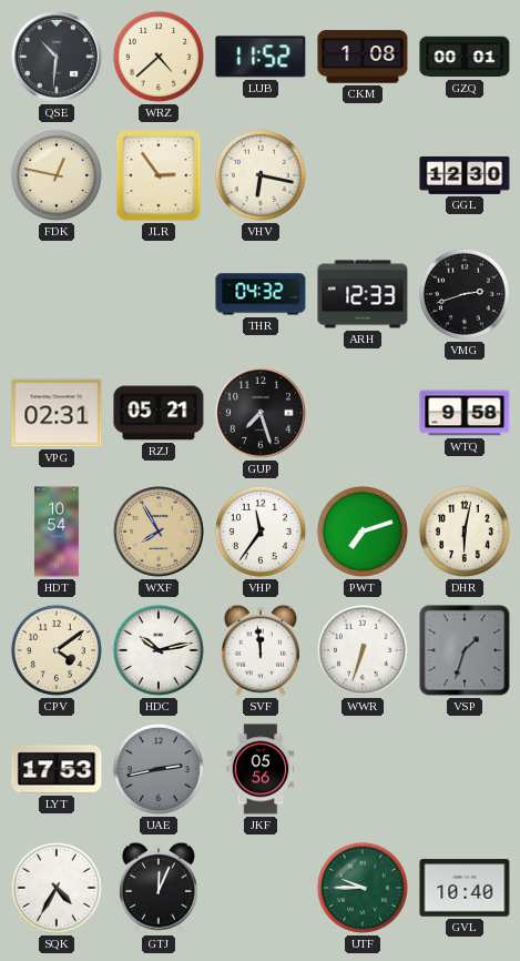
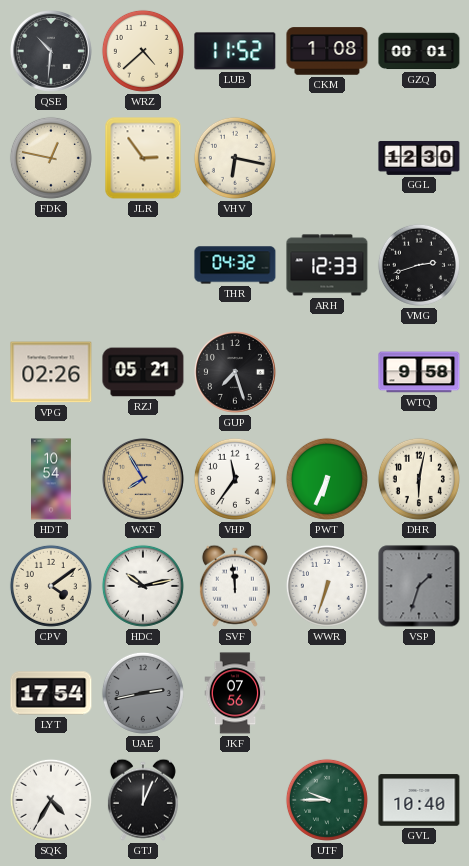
VPG: 02:31 -> 02:26 (51, 372)
PWT: 7:12 -> 6:34 (327, 479)
LYT: 17:53 -> 17:54 (51, 693)
JKF: 05:56 -> 07:56 (235, 693)
